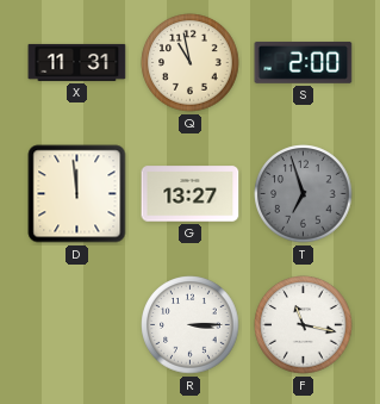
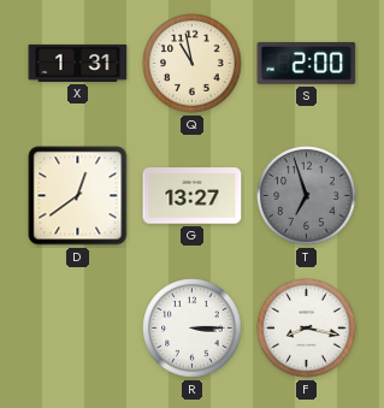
X: 11:31 -> 1:31 (78, 63)
D: 11:59 -> 12:39 (78, 196)
F: 11:17 -> 8:17 (307, 329)
